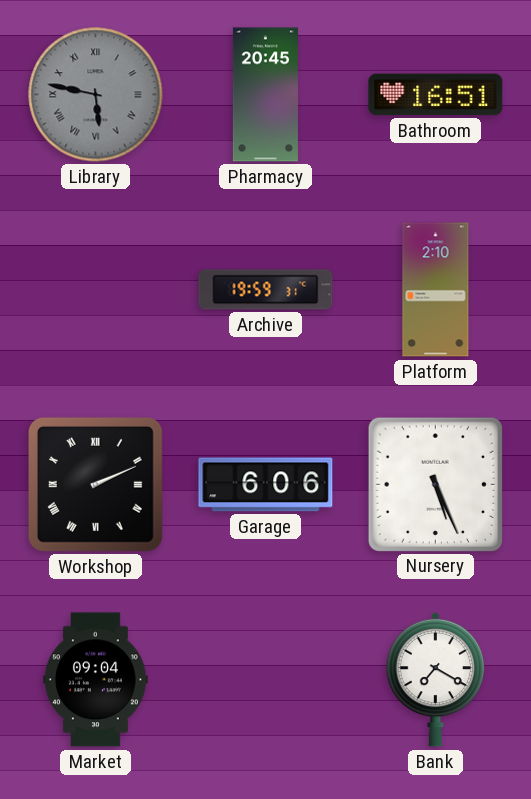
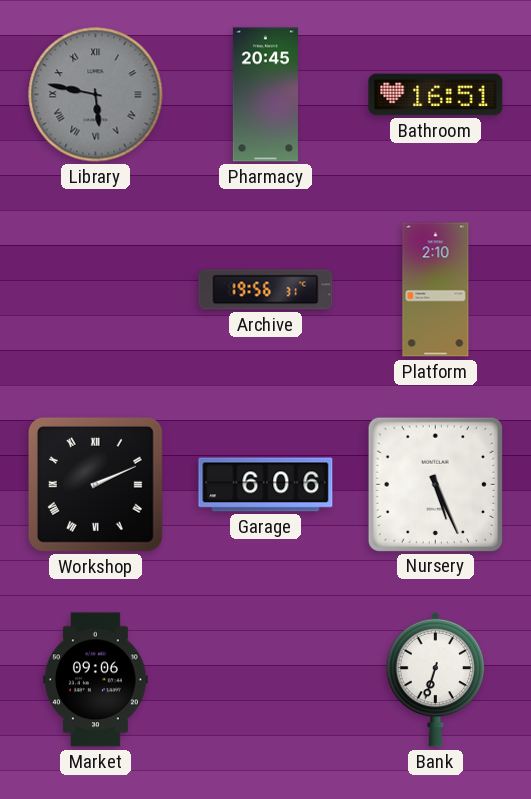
Archive: 19:59 -> 19:56 (266, 290)
Market: 09:04 -> 09:06 (96, 680)
Bank: 7:20 -> 6:33 (436, 679)
